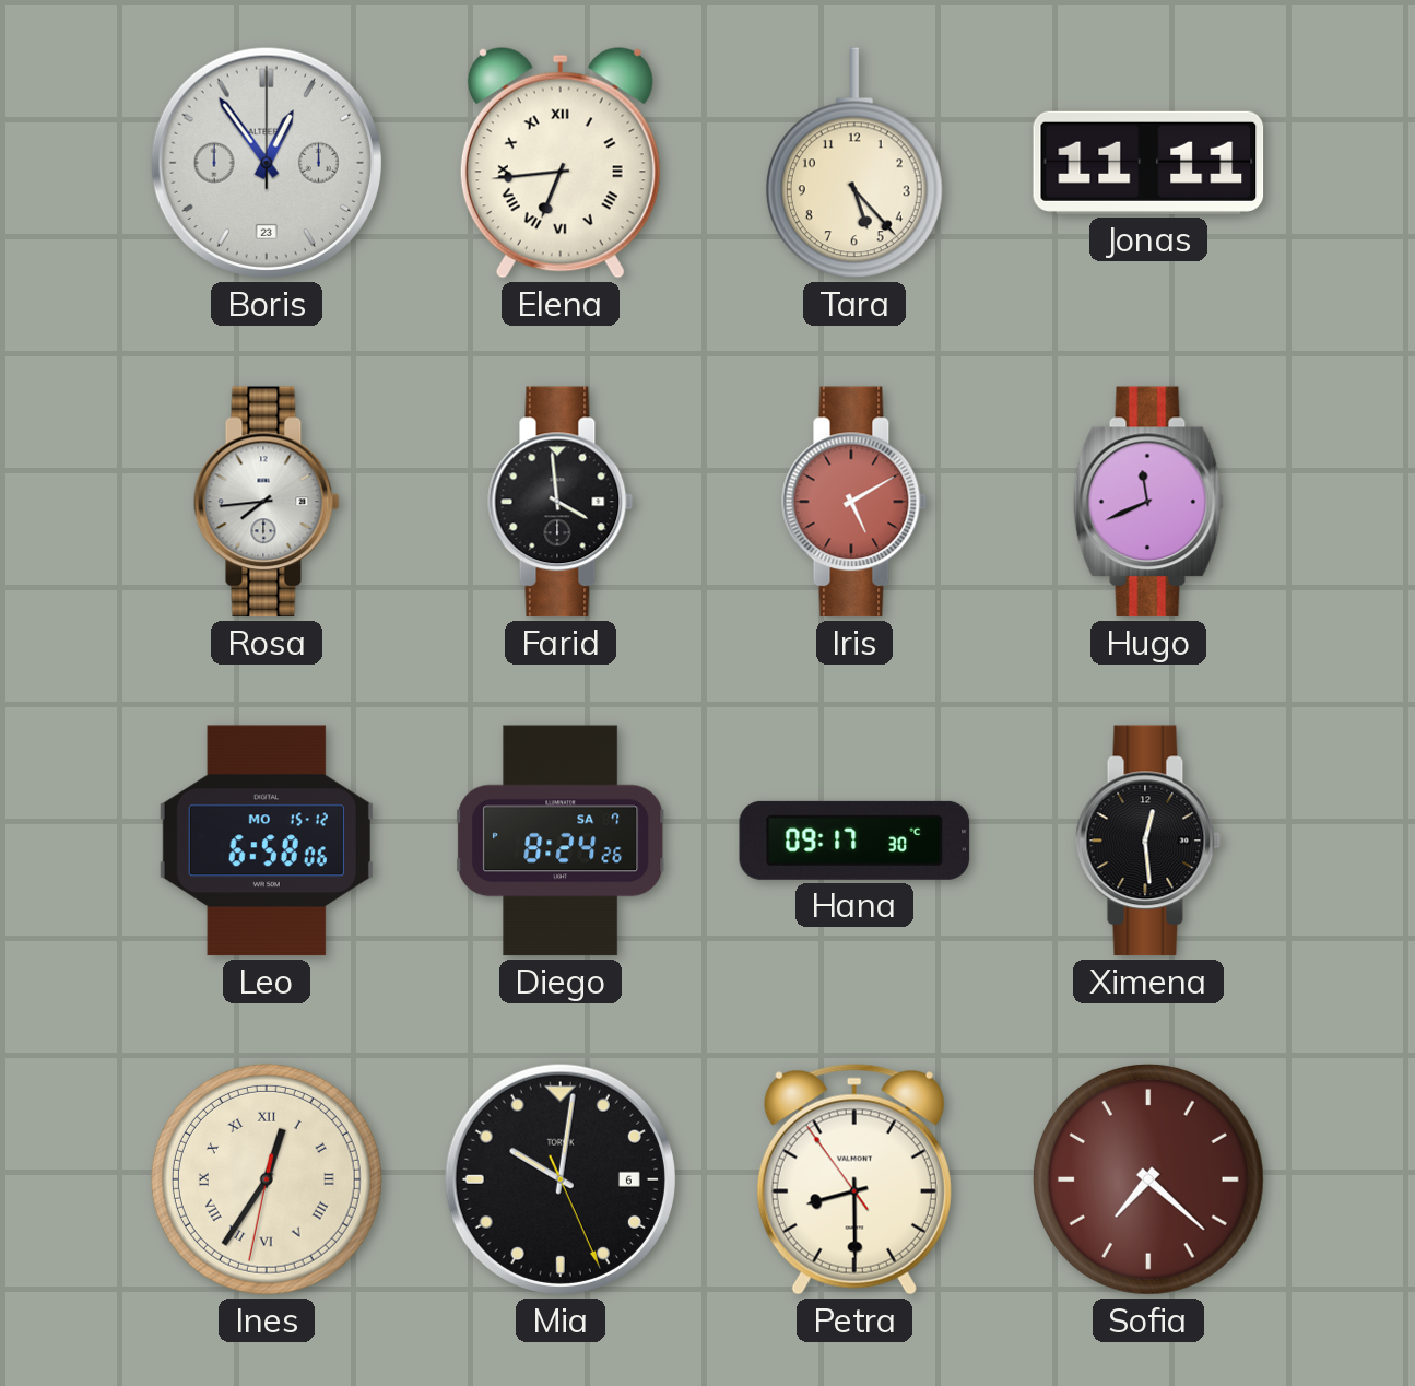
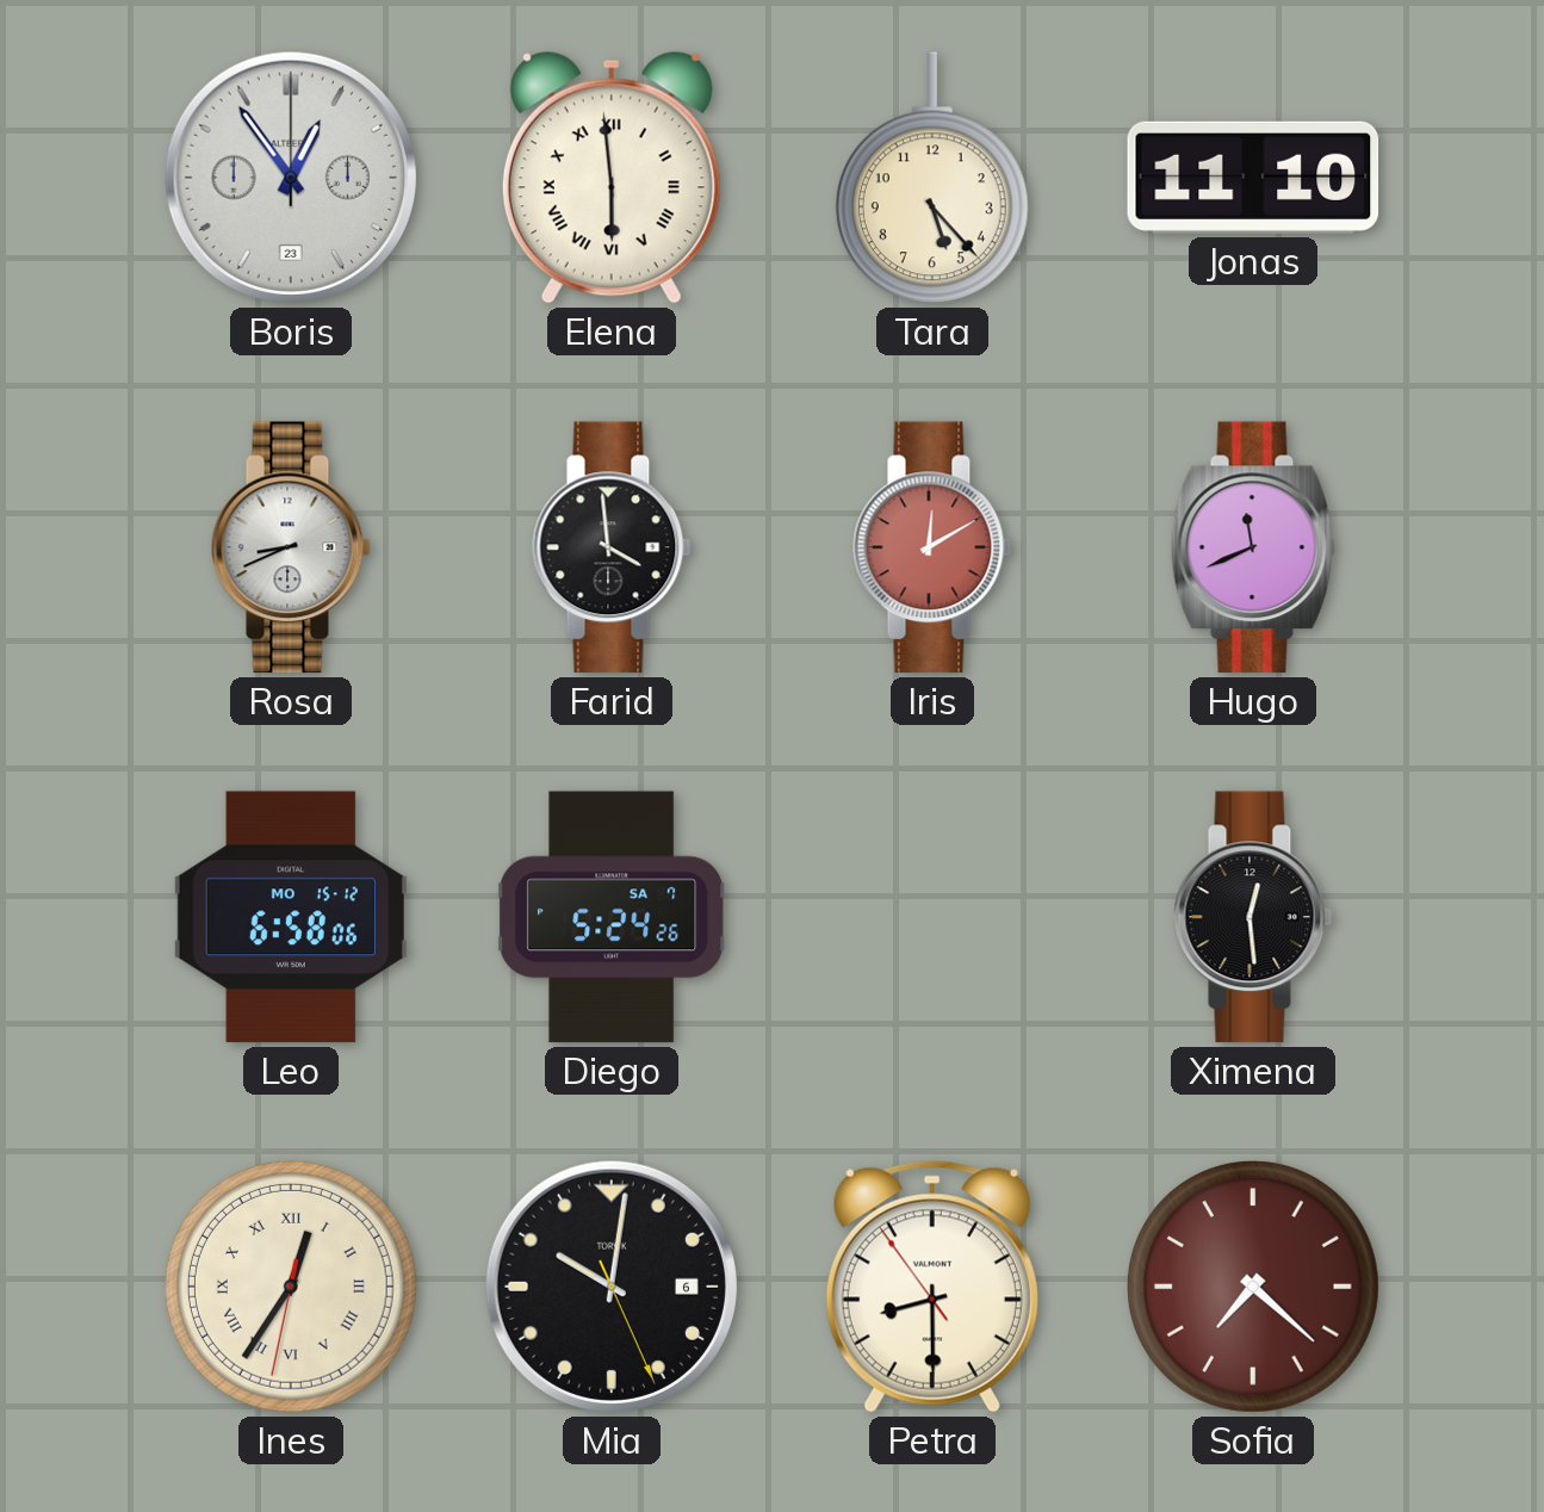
Elena: 6:44 -> 5:59 (612, 178)
Jonas: 11:11 -> 11:10 (1253, 178)
Rosa: 7:44 -> 8:41 (291, 547)
Iris: 5:10 -> 12:10 (932, 547)
Diego: 8:24 -> 5:24 (613, 917)
Hana: 09:17 -> none (854, 841)
